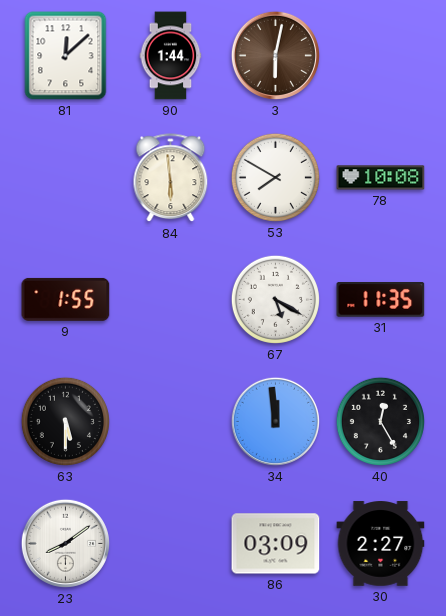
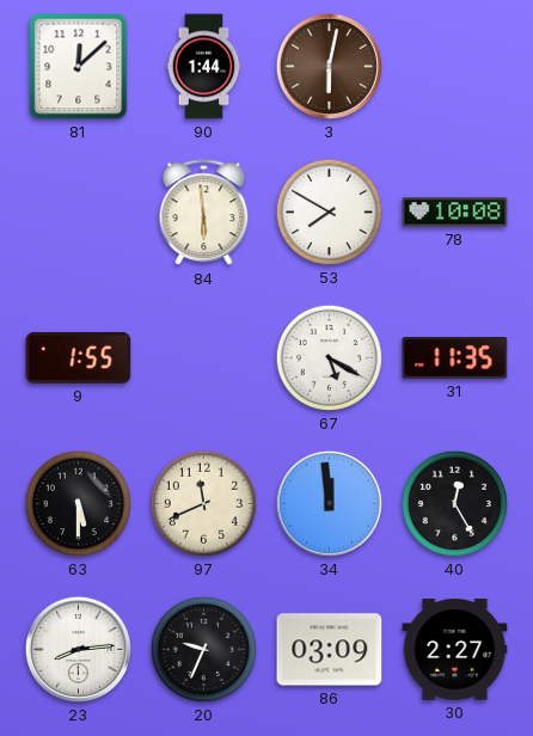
97: none -> 11:41 (203, 503)
23: 8:09 -> 8:14 (78, 649)
20: none -> 9:34 (203, 649)
